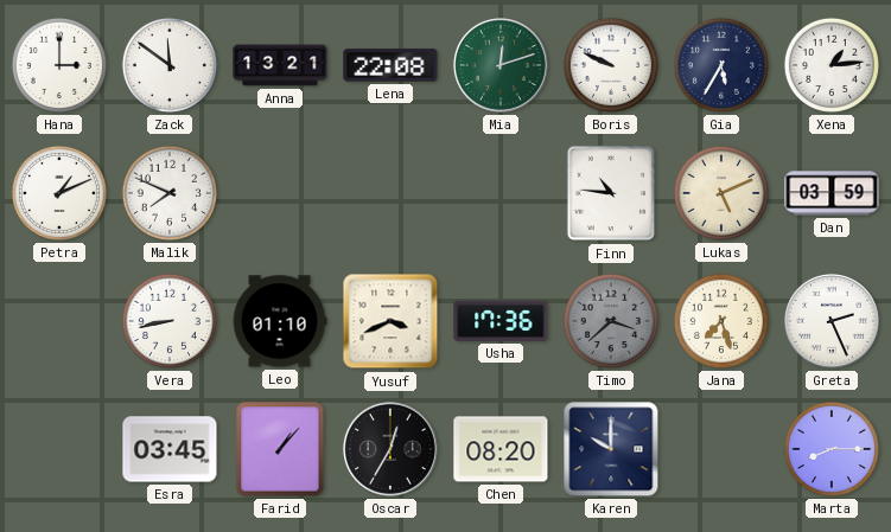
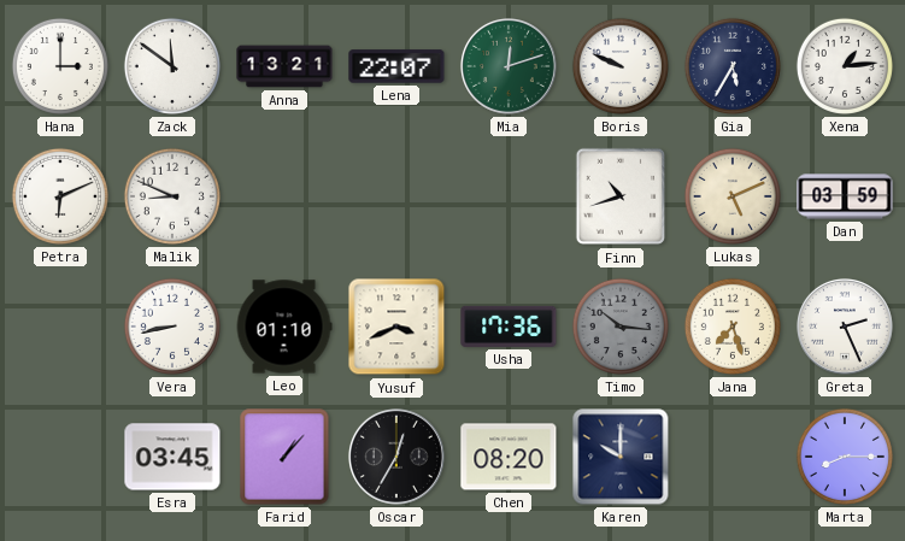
Lena: 22:08 -> 22:07 (396, 66)
Petra: 1:11 -> 6:11 (60, 196)
Malik: 7:49 -> 8:49 (172, 196)
Finn: 10:46 -> 10:42 (621, 196)
Timo: 3:38 -> 10:16 (621, 327)
